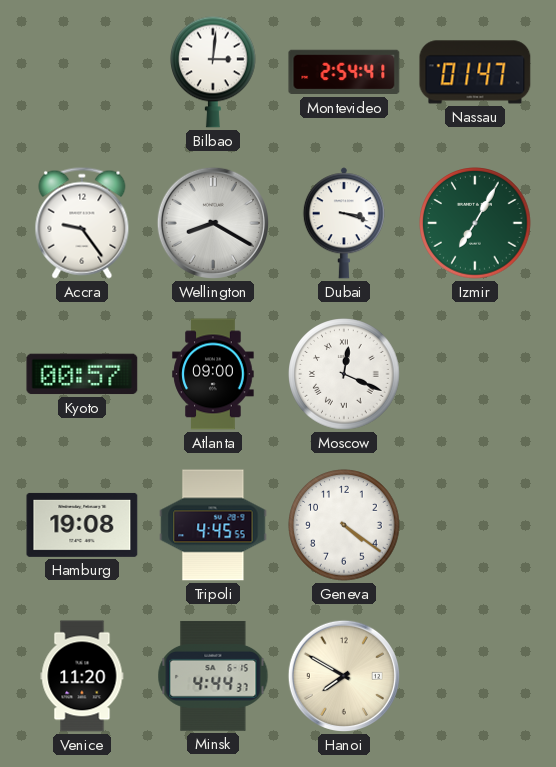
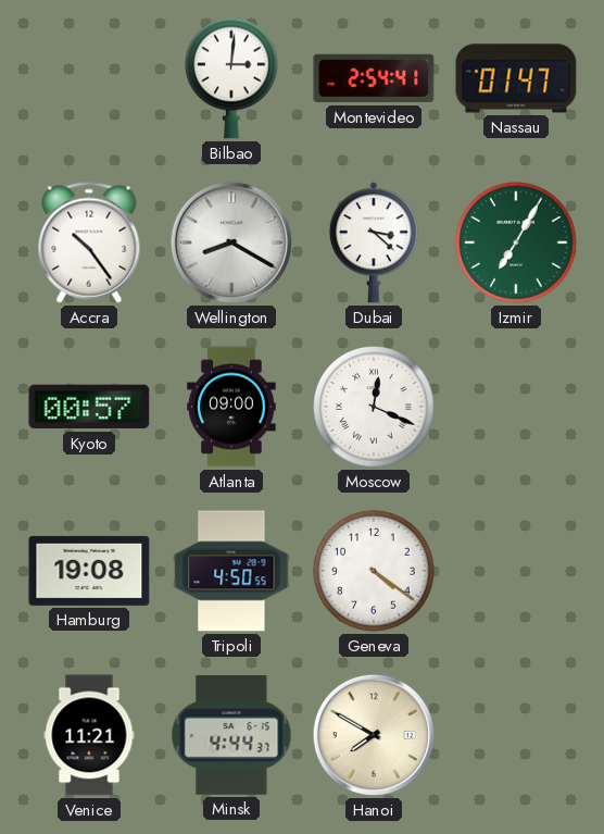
Accra: 9:24 -> 10:24 (89, 242)
Dubai: 3:18 -> 3:22 (374, 242)
Tripoli: 4:45 -> 4:50 (231, 571)
Venice: 11:20 -> 11:21 (89, 735)
